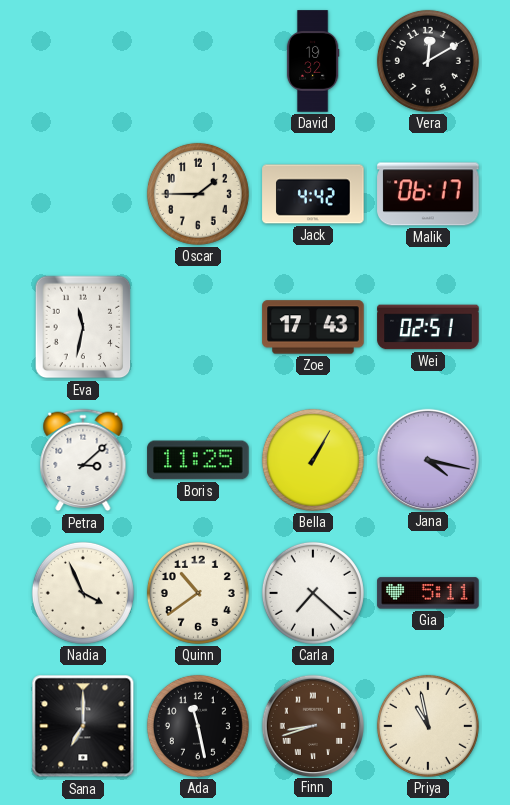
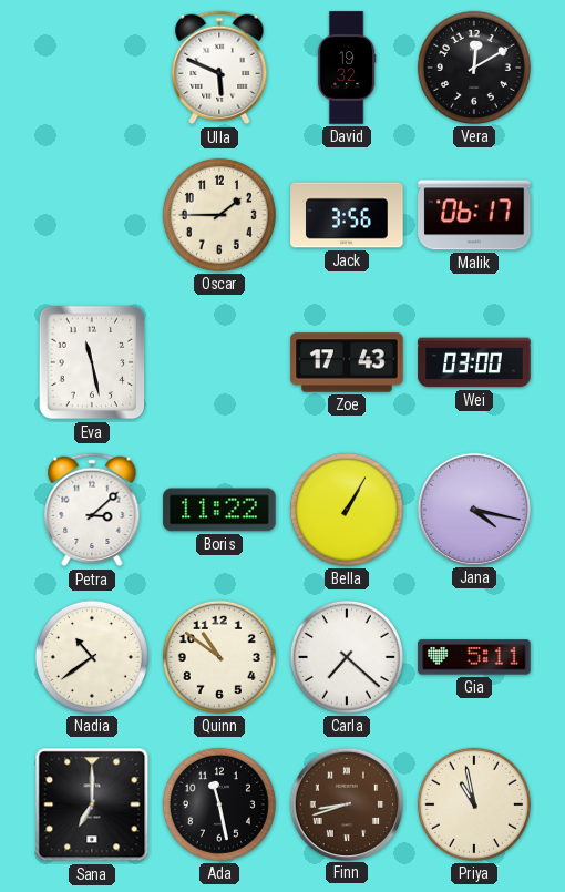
Ulla: none -> 5:49 (219, 68)
Jack: 4:42 -> 3:56 (347, 215)
Eva: 11:32 -> 11:28 (92, 362)
Wei: 02:51 -> 03:00 (474, 362)
Boris: 11:25 -> 11:22 (219, 510)
Nadia: 3:56 -> 10:39 (92, 657)
Quinn: 10:39 -> 10:51 (219, 657)
